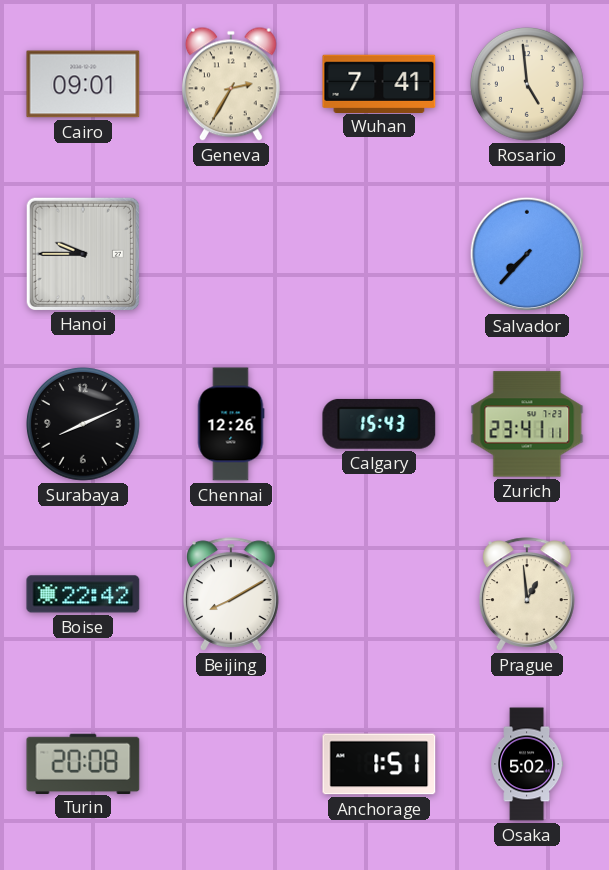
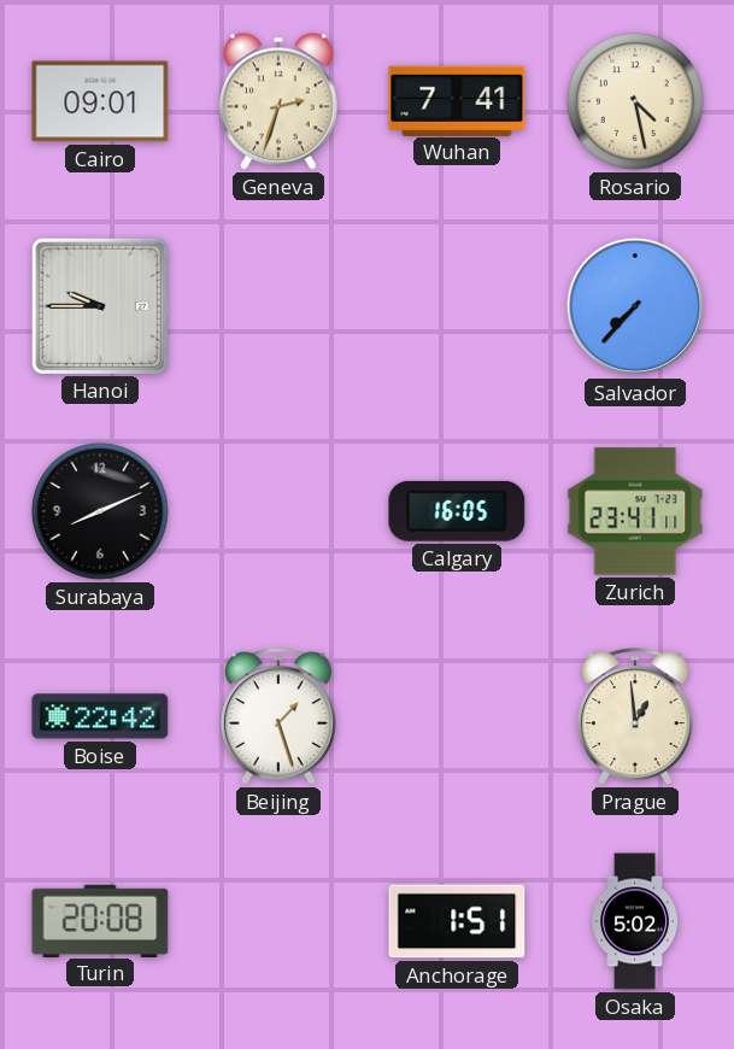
Geneva: 2:35 -> 2:33 (278, 101)
Rosario: 4:59 -> 4:28 (635, 101)
Chennai: 12:26 -> none (231, 424)
Calgary: 15:43 -> 16:05 (457, 511)
Beijing: 8:10 -> 1:27 (278, 716)
